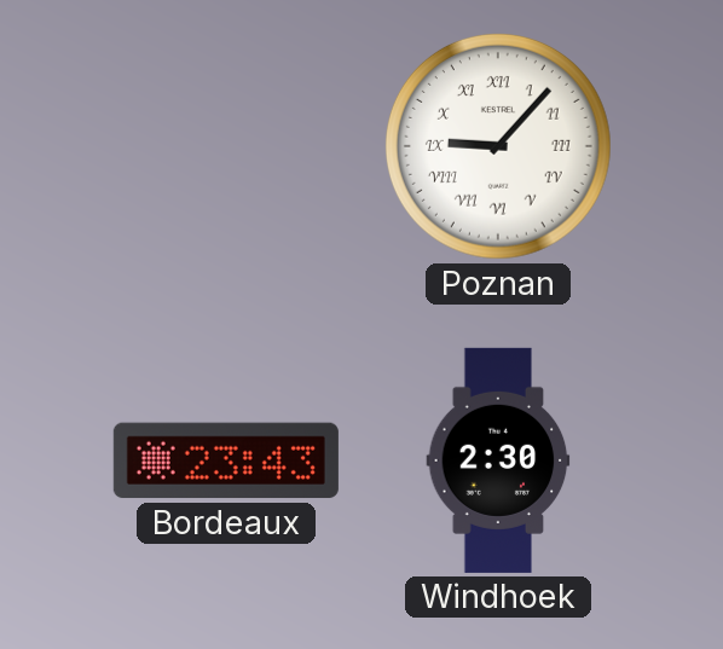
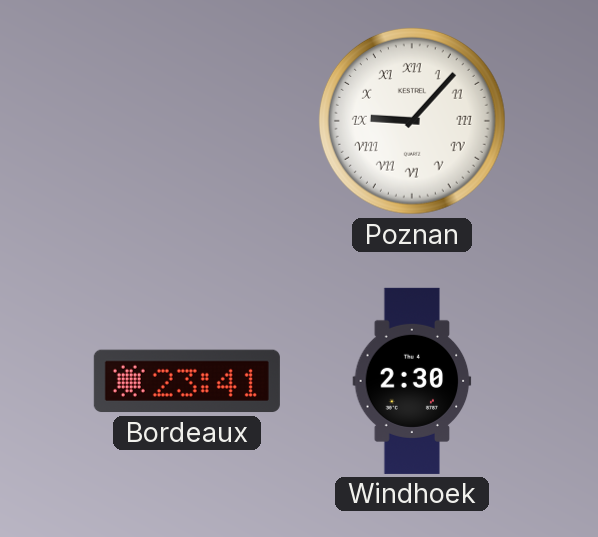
Bordeaux: 23:43 -> 23:41 (187, 381)
